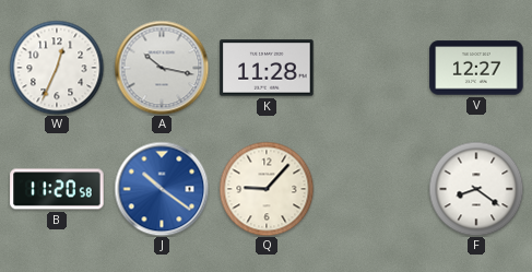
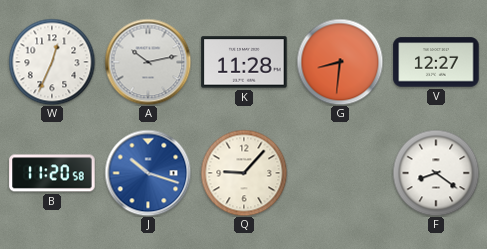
A: 10:17 -> 10:13 (148, 62)
G: none -> 8:31 (340, 62)
J: 10:21 -> 10:18 (148, 173)
